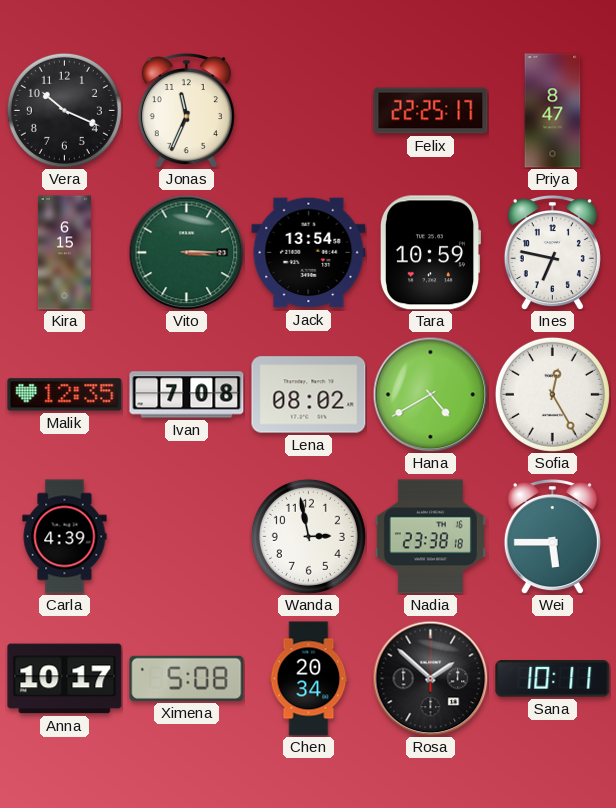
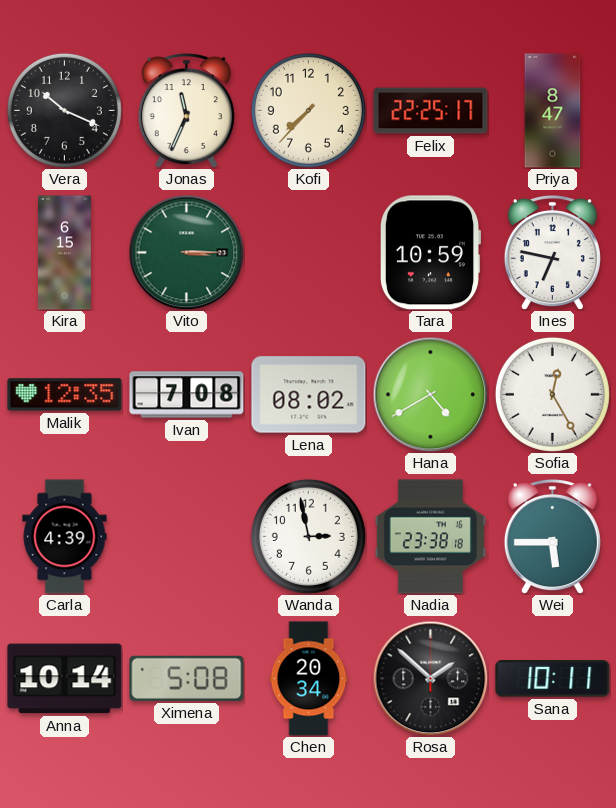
Kofi: none -> 7:37 (308, 110)
Jack: 13:54 -> none (309, 253)
Anna: 10:17 -> 10:14 (65, 679)
